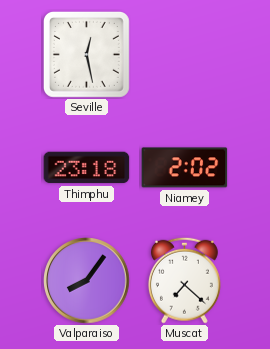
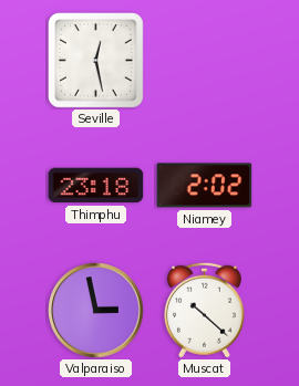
Valparaiso: 8:06 -> 2:58 (96, 311)
Muscat: 7:22 -> 10:22 (204, 310)
